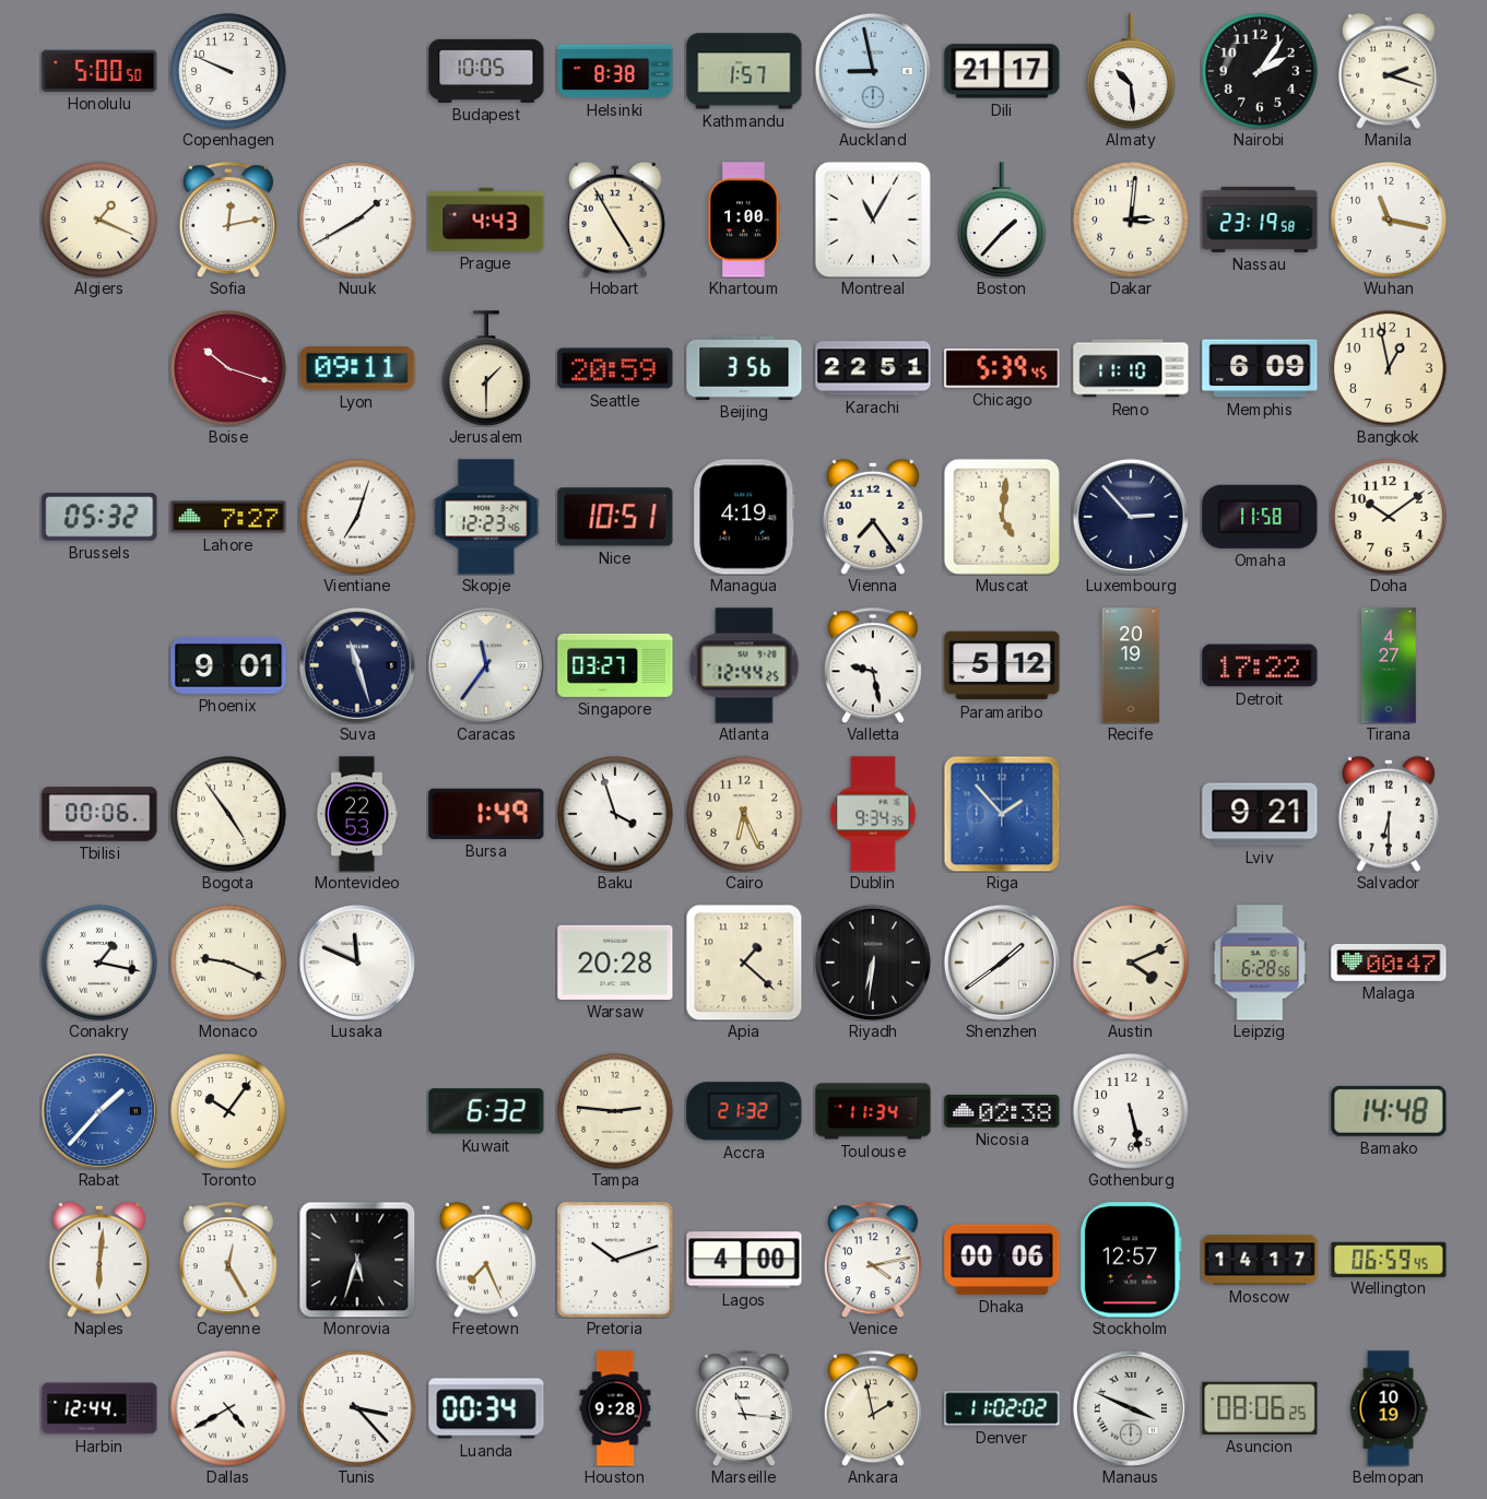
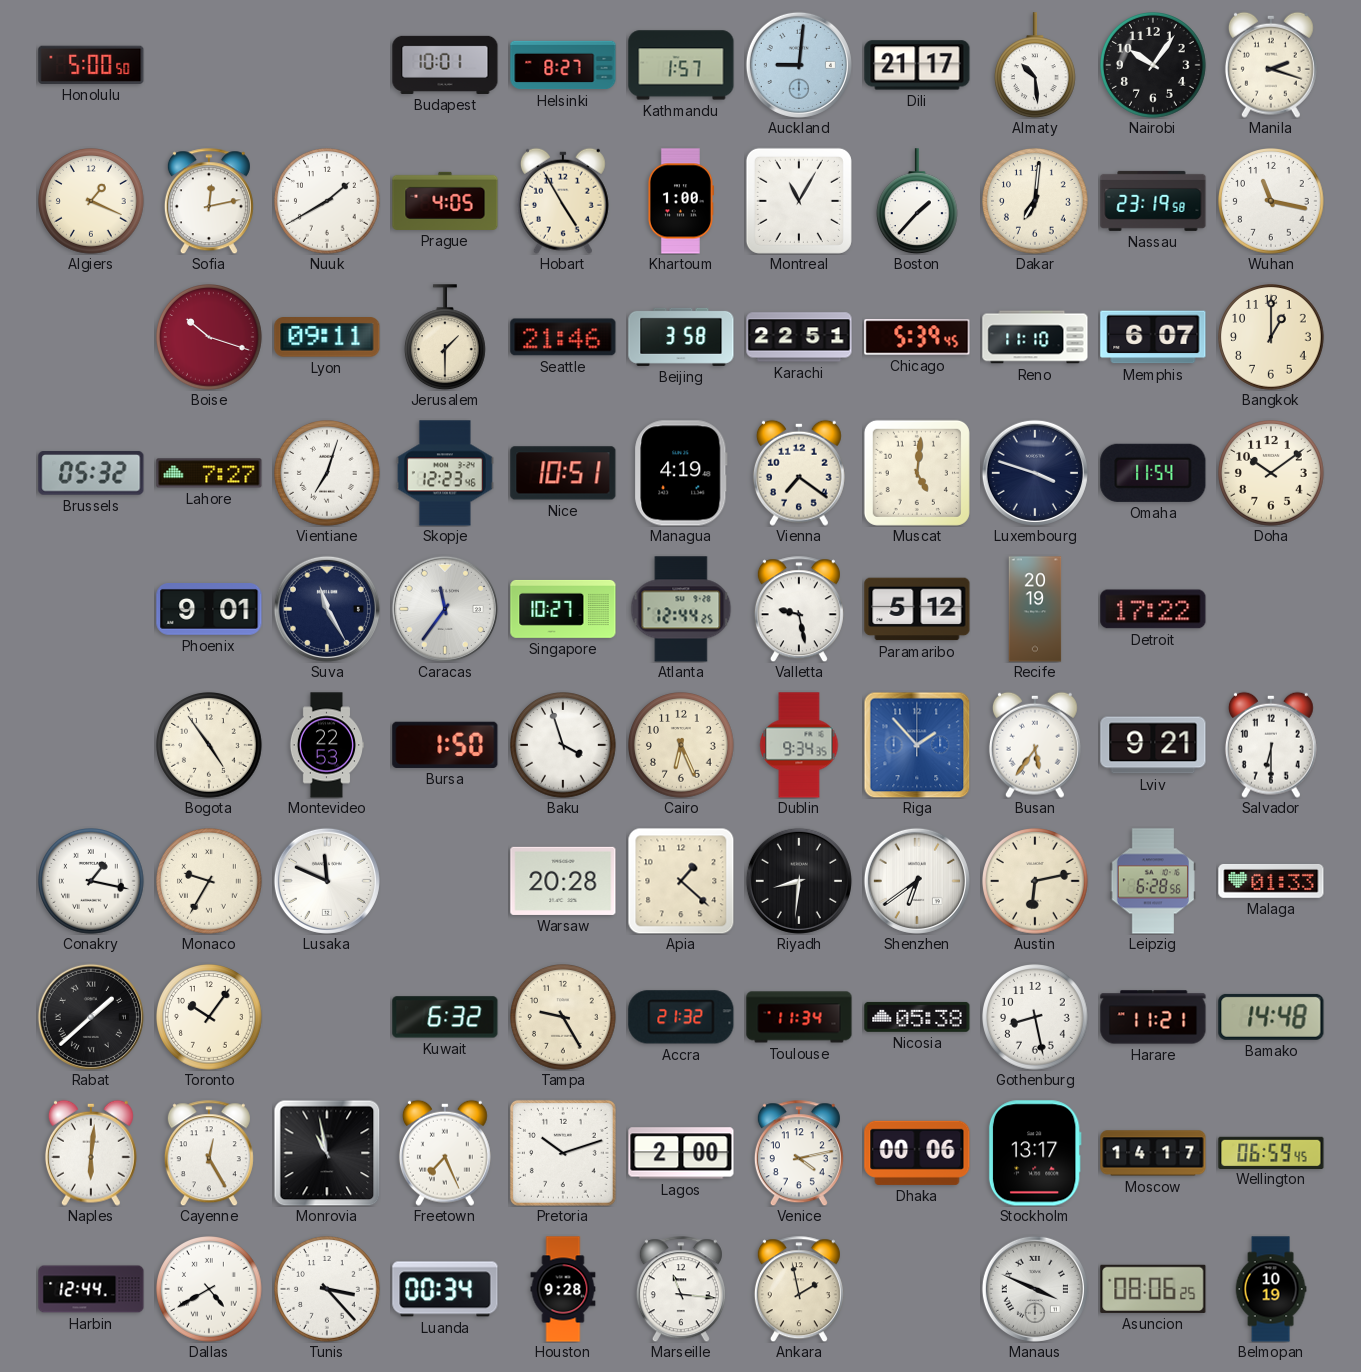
Copenhagen: 9:49 -> none (229, 72)
Budapest: 10:05 -> 10:01 (445, 65)
Helsinki: 8:38 -> 8:27 (563, 65)
Auckland: 8:58 -> 9:01 (799, 65)
Nairobi: 2:06 -> 10:06 (1154, 66)
Prague: 4:43 -> 4:05 (445, 201)
Dakar: 3:01 -> 7:01 (1036, 202)
Seattle: 20:59 -> 21:46 (563, 337)
Beijing: 3:56 -> 3:58 (681, 337)
Memphis: 6:09 -> 6:07 (1153, 337)
Bangkok: 12:58 -> 1:00 (1272, 338)
Vienna: 7:24 -> 7:21 (799, 473)
Luxembourg: 2:53 -> 3:48 (1035, 473)
Omaha: 11:58 -> 11:54 (1153, 473)
Suva: 11:27 -> 11:25 (327, 609)
Singapore: 03:27 -> 10:27 (563, 609)
Tirana: 4:27 -> none (1389, 665)
Tbilisi: 00:06 -> none (99, 814)
Bursa: 1:49 -> 1:50 (445, 745)
Busan: none -> 5:36 (1035, 745)
Monaco: 9:19 -> 9:35 (210, 882)
Riyadh: 6:31 -> 8:31 (799, 881)
Shenzhen: 1:39 -> 6:39 (917, 881)
Austin: 4:11 -> 6:13 (1036, 882)
Malaga: 00:47 -> 01:33 (1271, 881)
Rabat: 1:37 -> 1:38 (91, 1017)
Rabat dial: blue -> black (91, 1017)
Tampa: 2:46 -> 9:25 (564, 1018)
Nicosia: 02:38 -> 05:38 (917, 1017)
Gothenburg: 5:28 -> 8:28 (1036, 1018)
Harare: none -> 11:21 (1153, 1017)
Monrovia: 5:33 -> 10:58 (327, 1153)
Lagos: 4:00 -> 2:00 (681, 1153)
Stockholm: 12:57 -> 13:17 (1035, 1153)
Denver: 11:02 -> none (1002, 1408)
